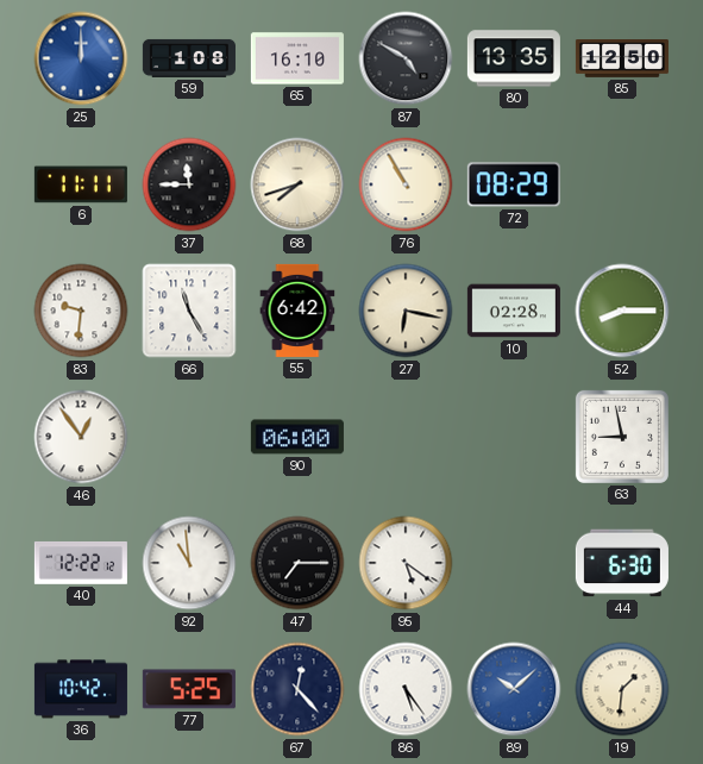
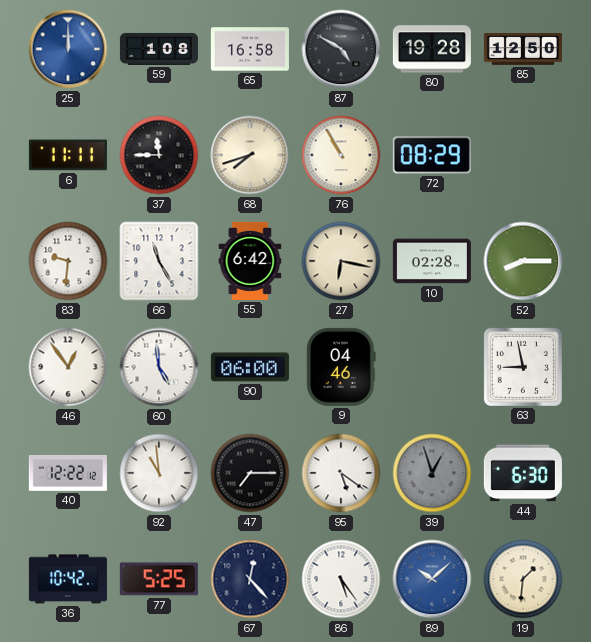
65: 16:10 -> 16:58 (250, 49)
80: 13:35 -> 19:28 (432, 49)
60: none -> 4:59 (159, 367)
9: none -> 04:46 (341, 367)
39: none -> 12:57 (432, 473)
